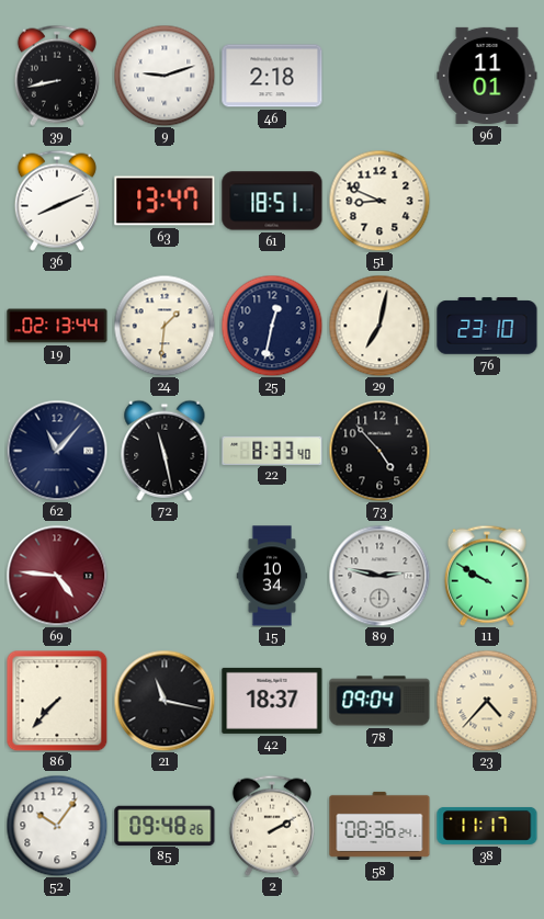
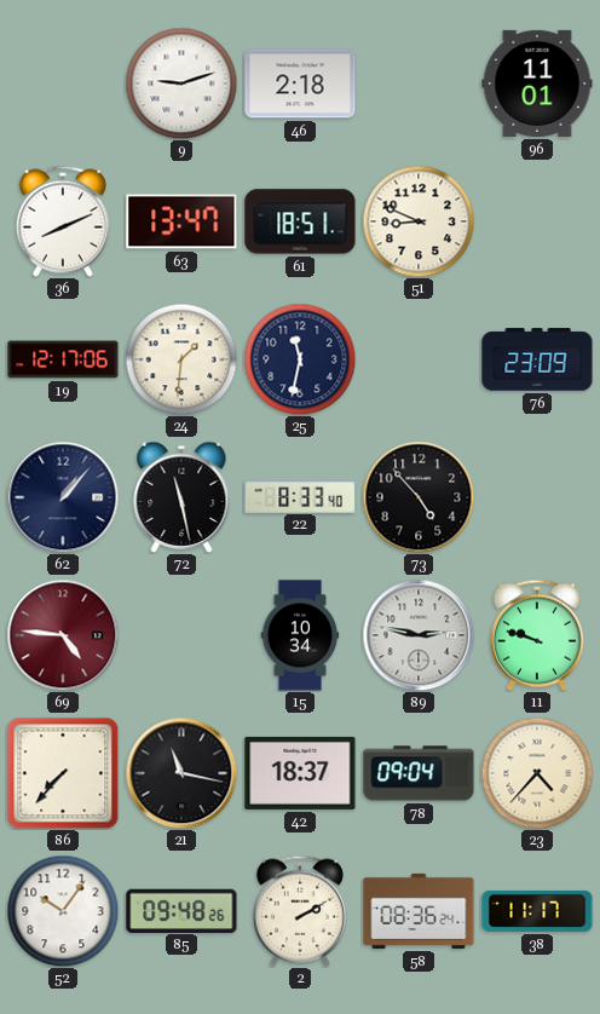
39: 8:43 -> none (57, 76)
19: 02:13 -> 12:17 (63, 359)
25: 12:32 -> 11:32 (300, 359)
29: 7:02 -> none (379, 326)
76: 23:10 -> 23:09 (537, 359)
62: 11:07 -> 1:07 (63, 497)
11: 9:50 -> 9:48 (537, 635)
